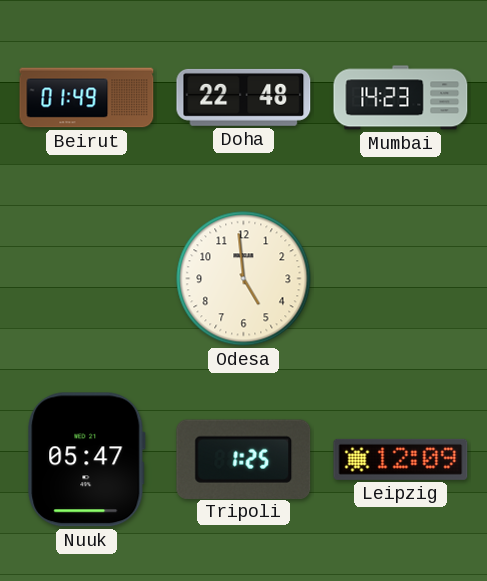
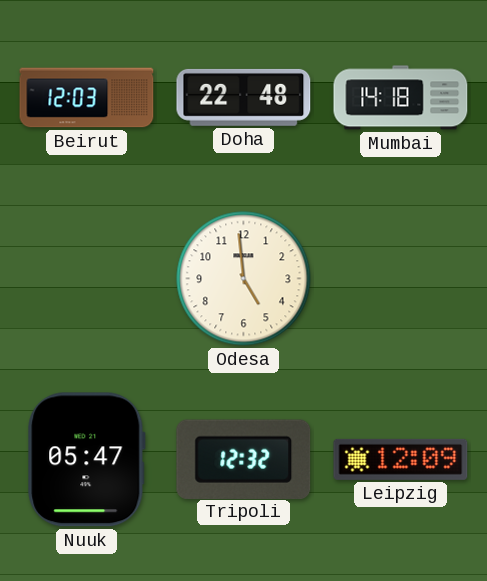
Beirut: 01:49 -> 12:03 (87, 98)
Mumbai: 14:23 -> 14:18 (401, 98)
Tripoli: 1:25 -> 12:32 (244, 459)
